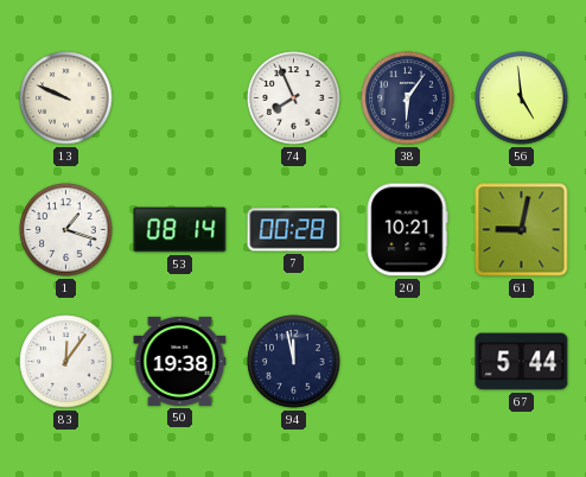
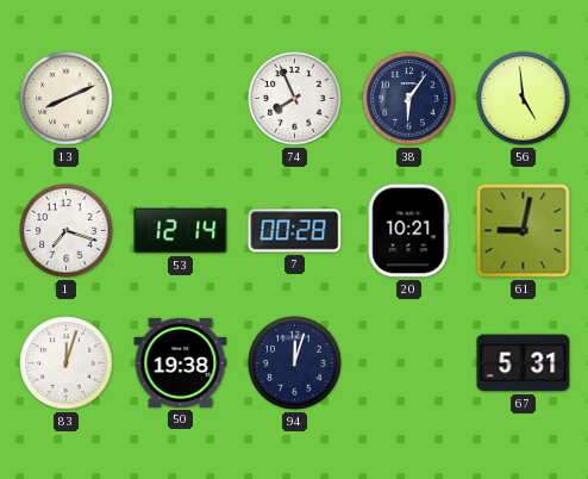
13: 9:49 -> 8:11 (67, 99)
1: 1:18 -> 7:18 (67, 231)
53: 08:14 -> 12:14 (181, 231)
83: 12:06 -> 12:03 (67, 363)
94: 11:58 -> 12:03 (295, 363)
67: 5:44 -> 5:31 (524, 363)
